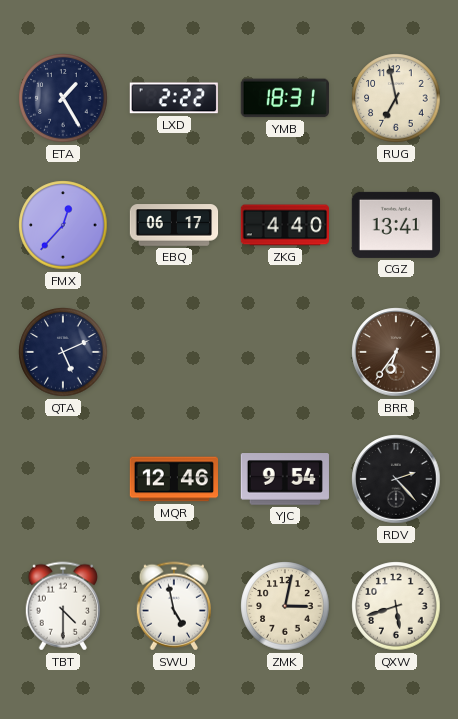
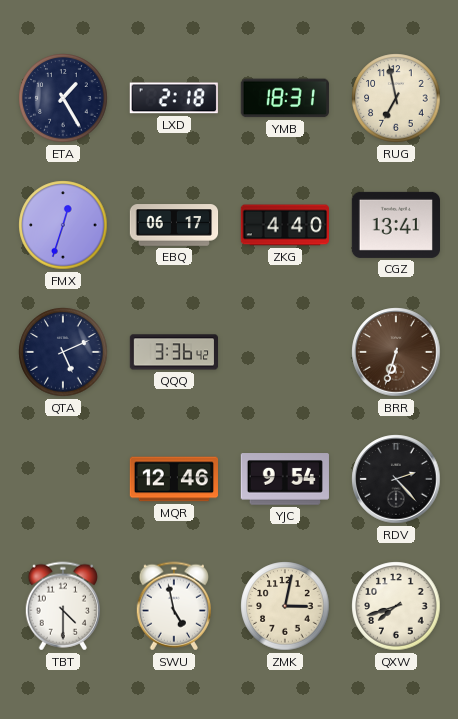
LXD: 2:22 -> 2:18 (174, 98)
FMX: 12:37 -> 12:33 (63, 225)
QQQ: none -> 3:36 (173, 352)
BRR: 6:36 -> 6:33 (396, 352)
QXW: 5:42 -> 7:42 (396, 606)
